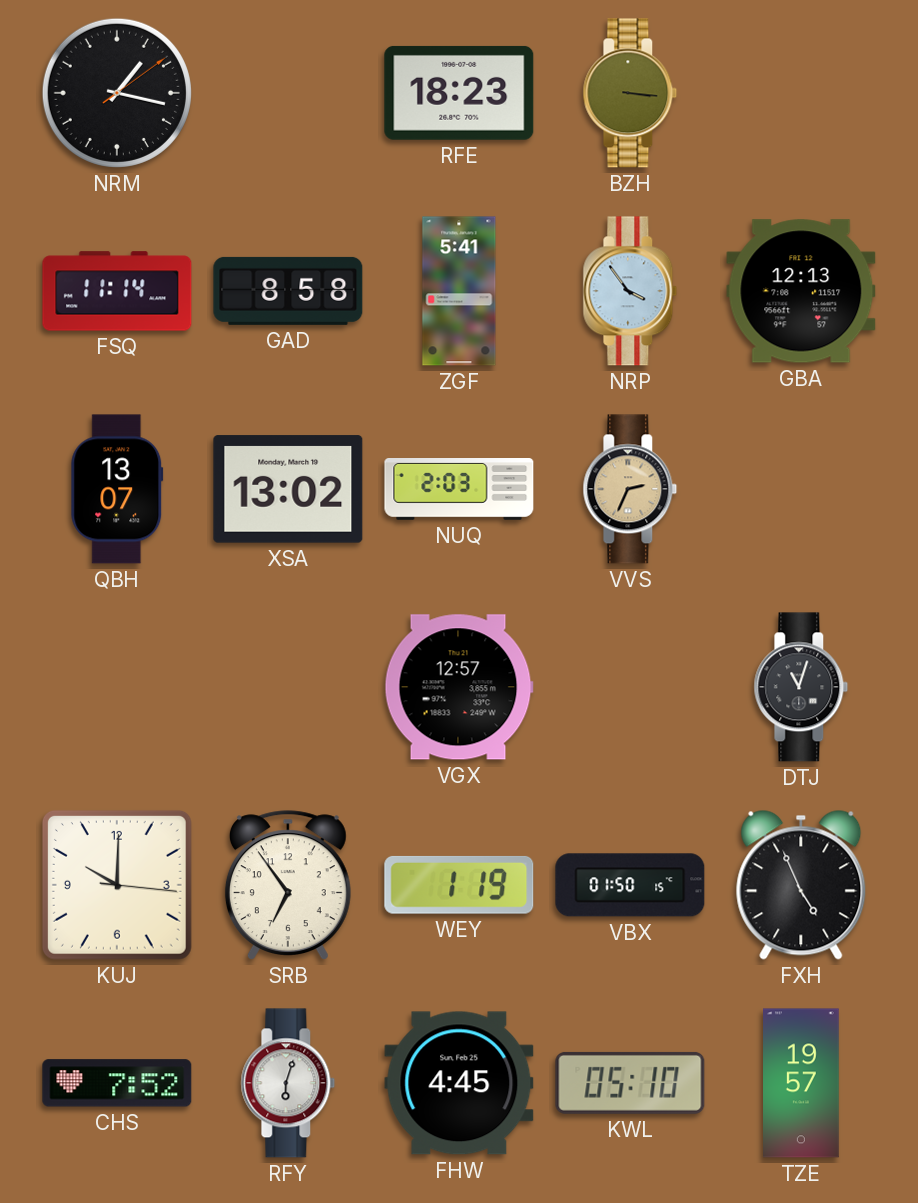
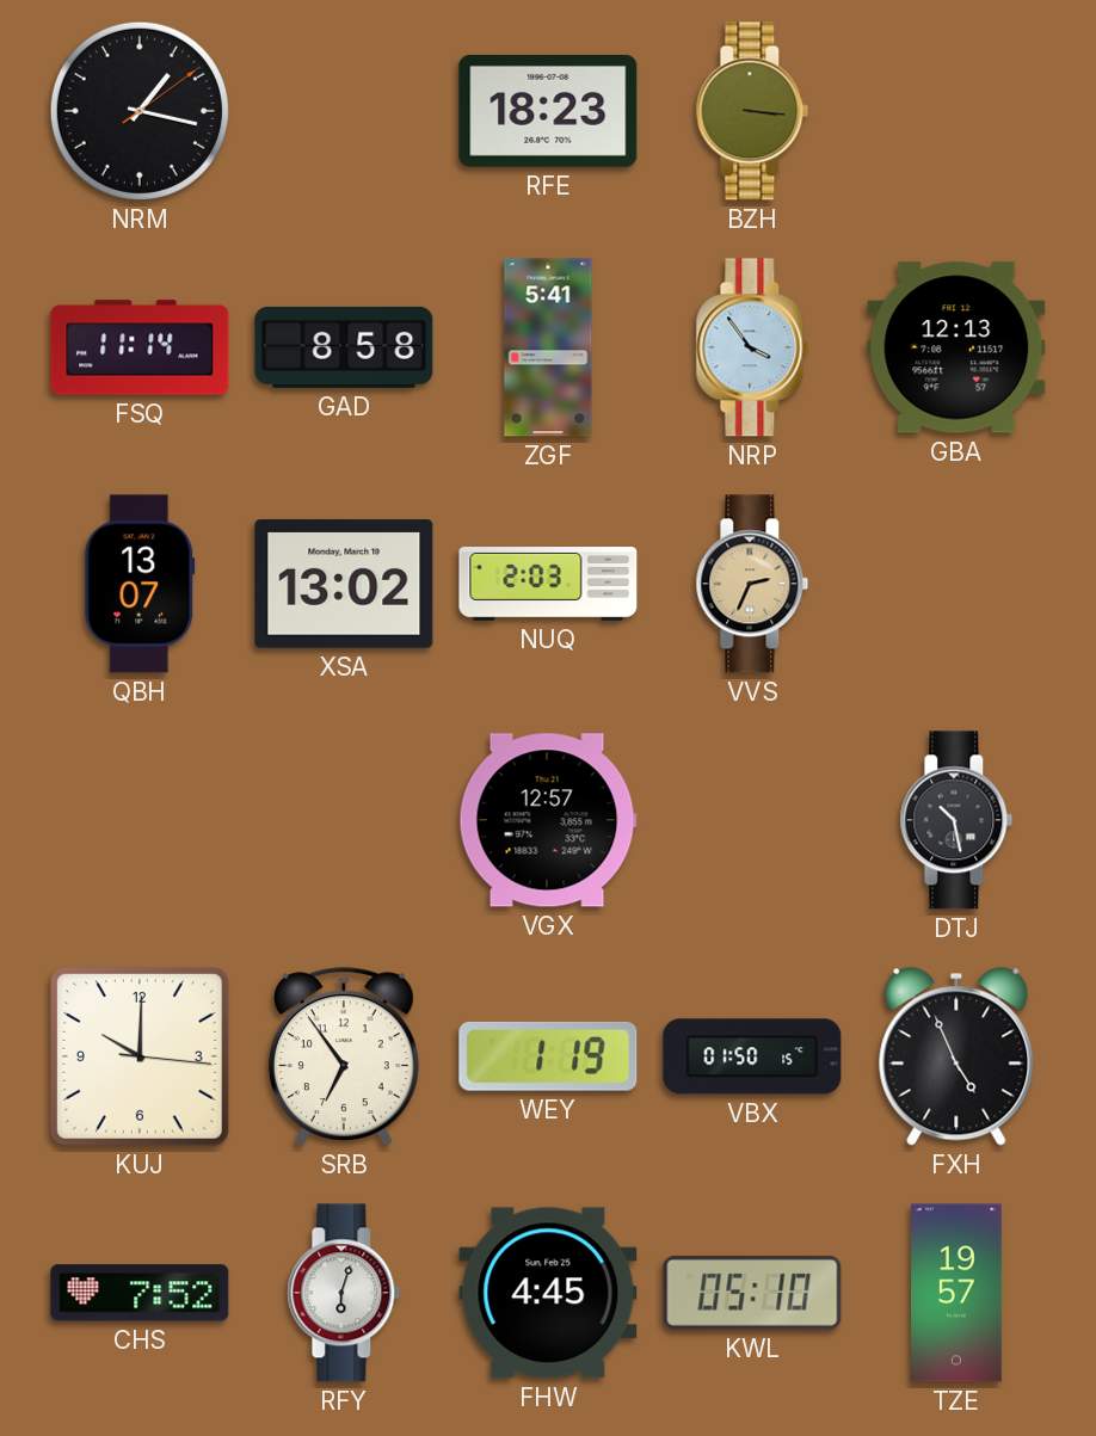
DTJ: 11:03 -> 10:28 (956, 820)
